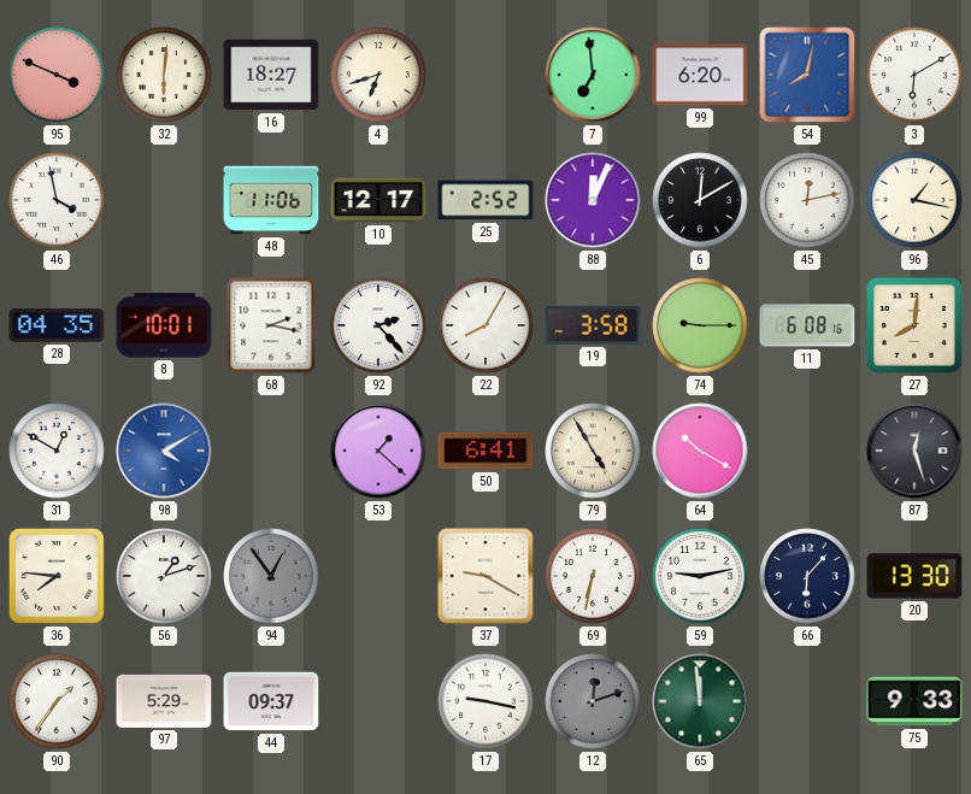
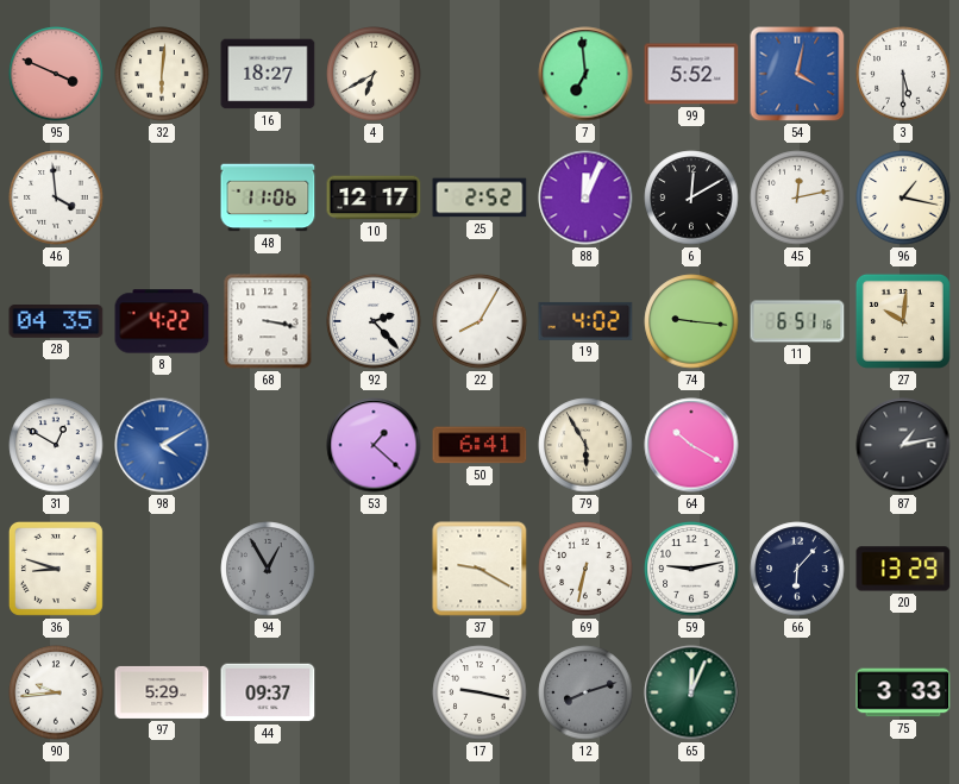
4: 6:42 -> 6:40 (374, 74)
99: 6:20 -> 5:52 (691, 74)
54: 8:02 -> 4:02 (797, 74)
3: 6:10 -> 5:30 (903, 74)
46: 3:58 -> 3:59 (56, 197)
8: 10:01 -> 4:22 (162, 321)
68: 2:17 -> 3:17 (268, 321)
19: 3:58 -> 4:02 (585, 321)
74: 9:15 -> 9:16 (691, 321)
11: 6:08 -> 6:51 (797, 321)
27: 8:01 -> 10:01 (903, 321)
79: 4:55 -> 5:55 (585, 445)
87: 12:27 -> 1:13 (903, 445)
36: 7:46 -> 8:48 (56, 569)
56: 1:12 -> none (164, 576)
94: 12:54 -> 12:55 (268, 569)
20: 13:30 -> 13:29 (903, 569)
90: 1:36 -> 9:44 (56, 692)
12: 12:12 -> 8:12 (585, 692)
65: 11:59 -> 12:04 (691, 692)
75: 9:33 -> 3:33 (903, 692)
